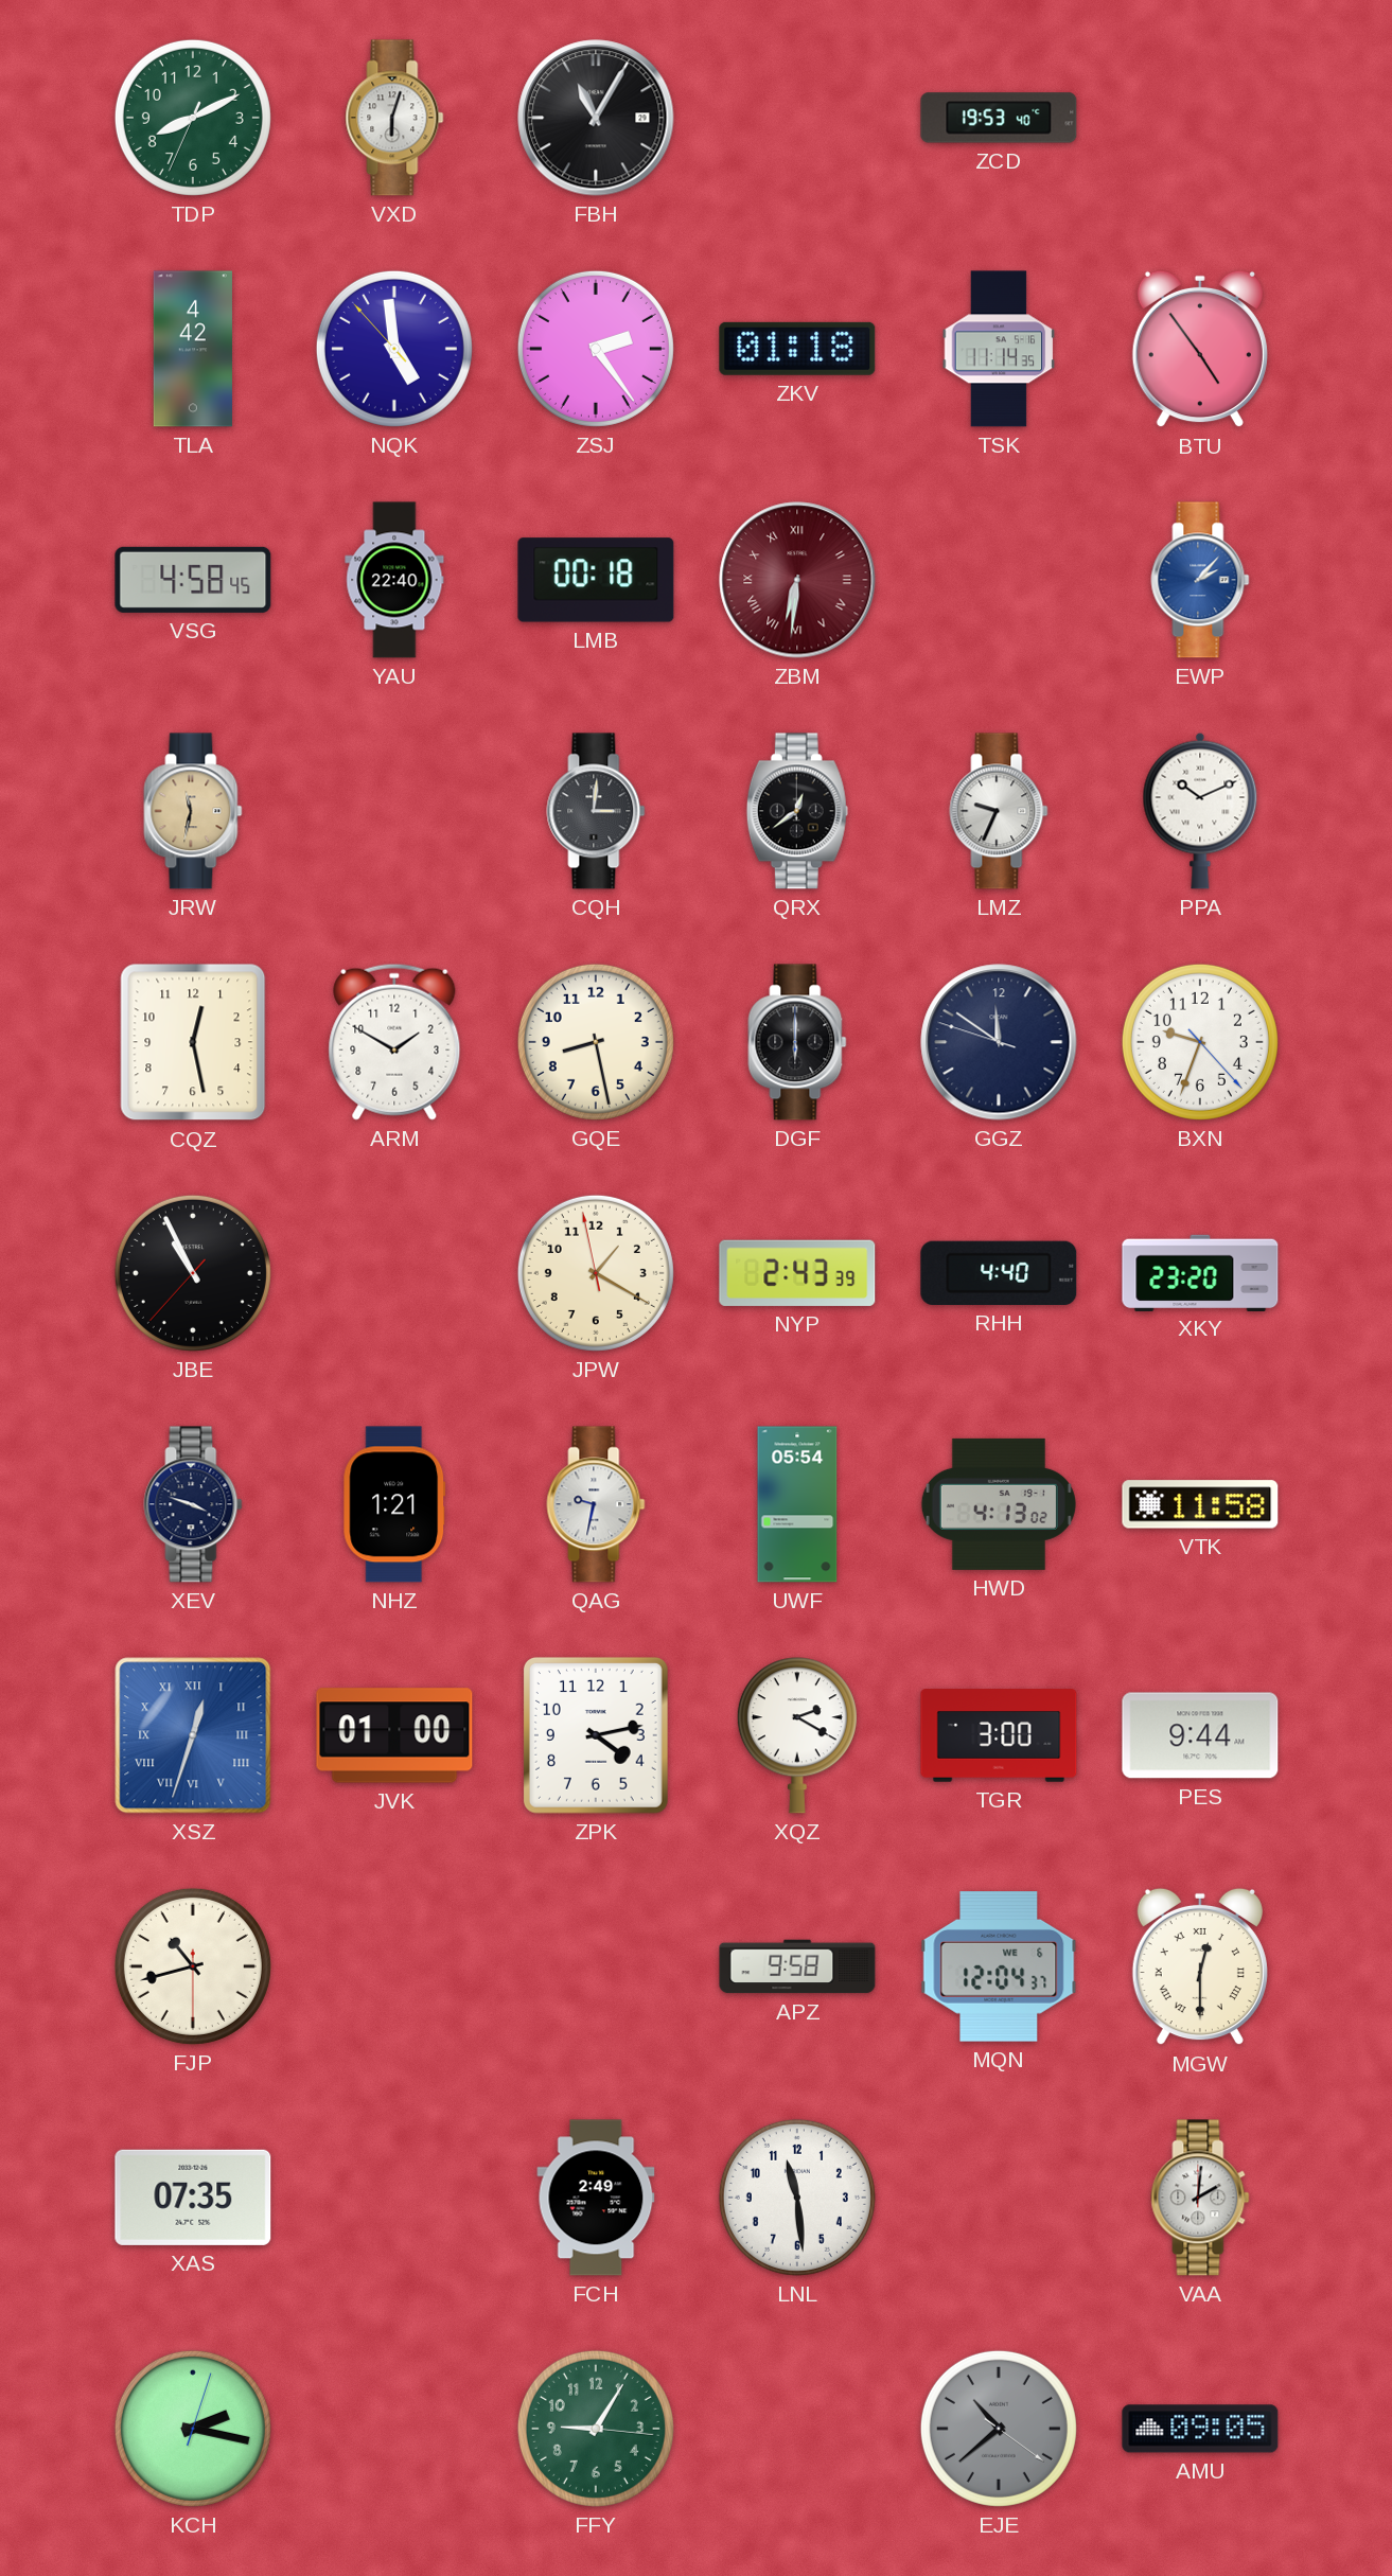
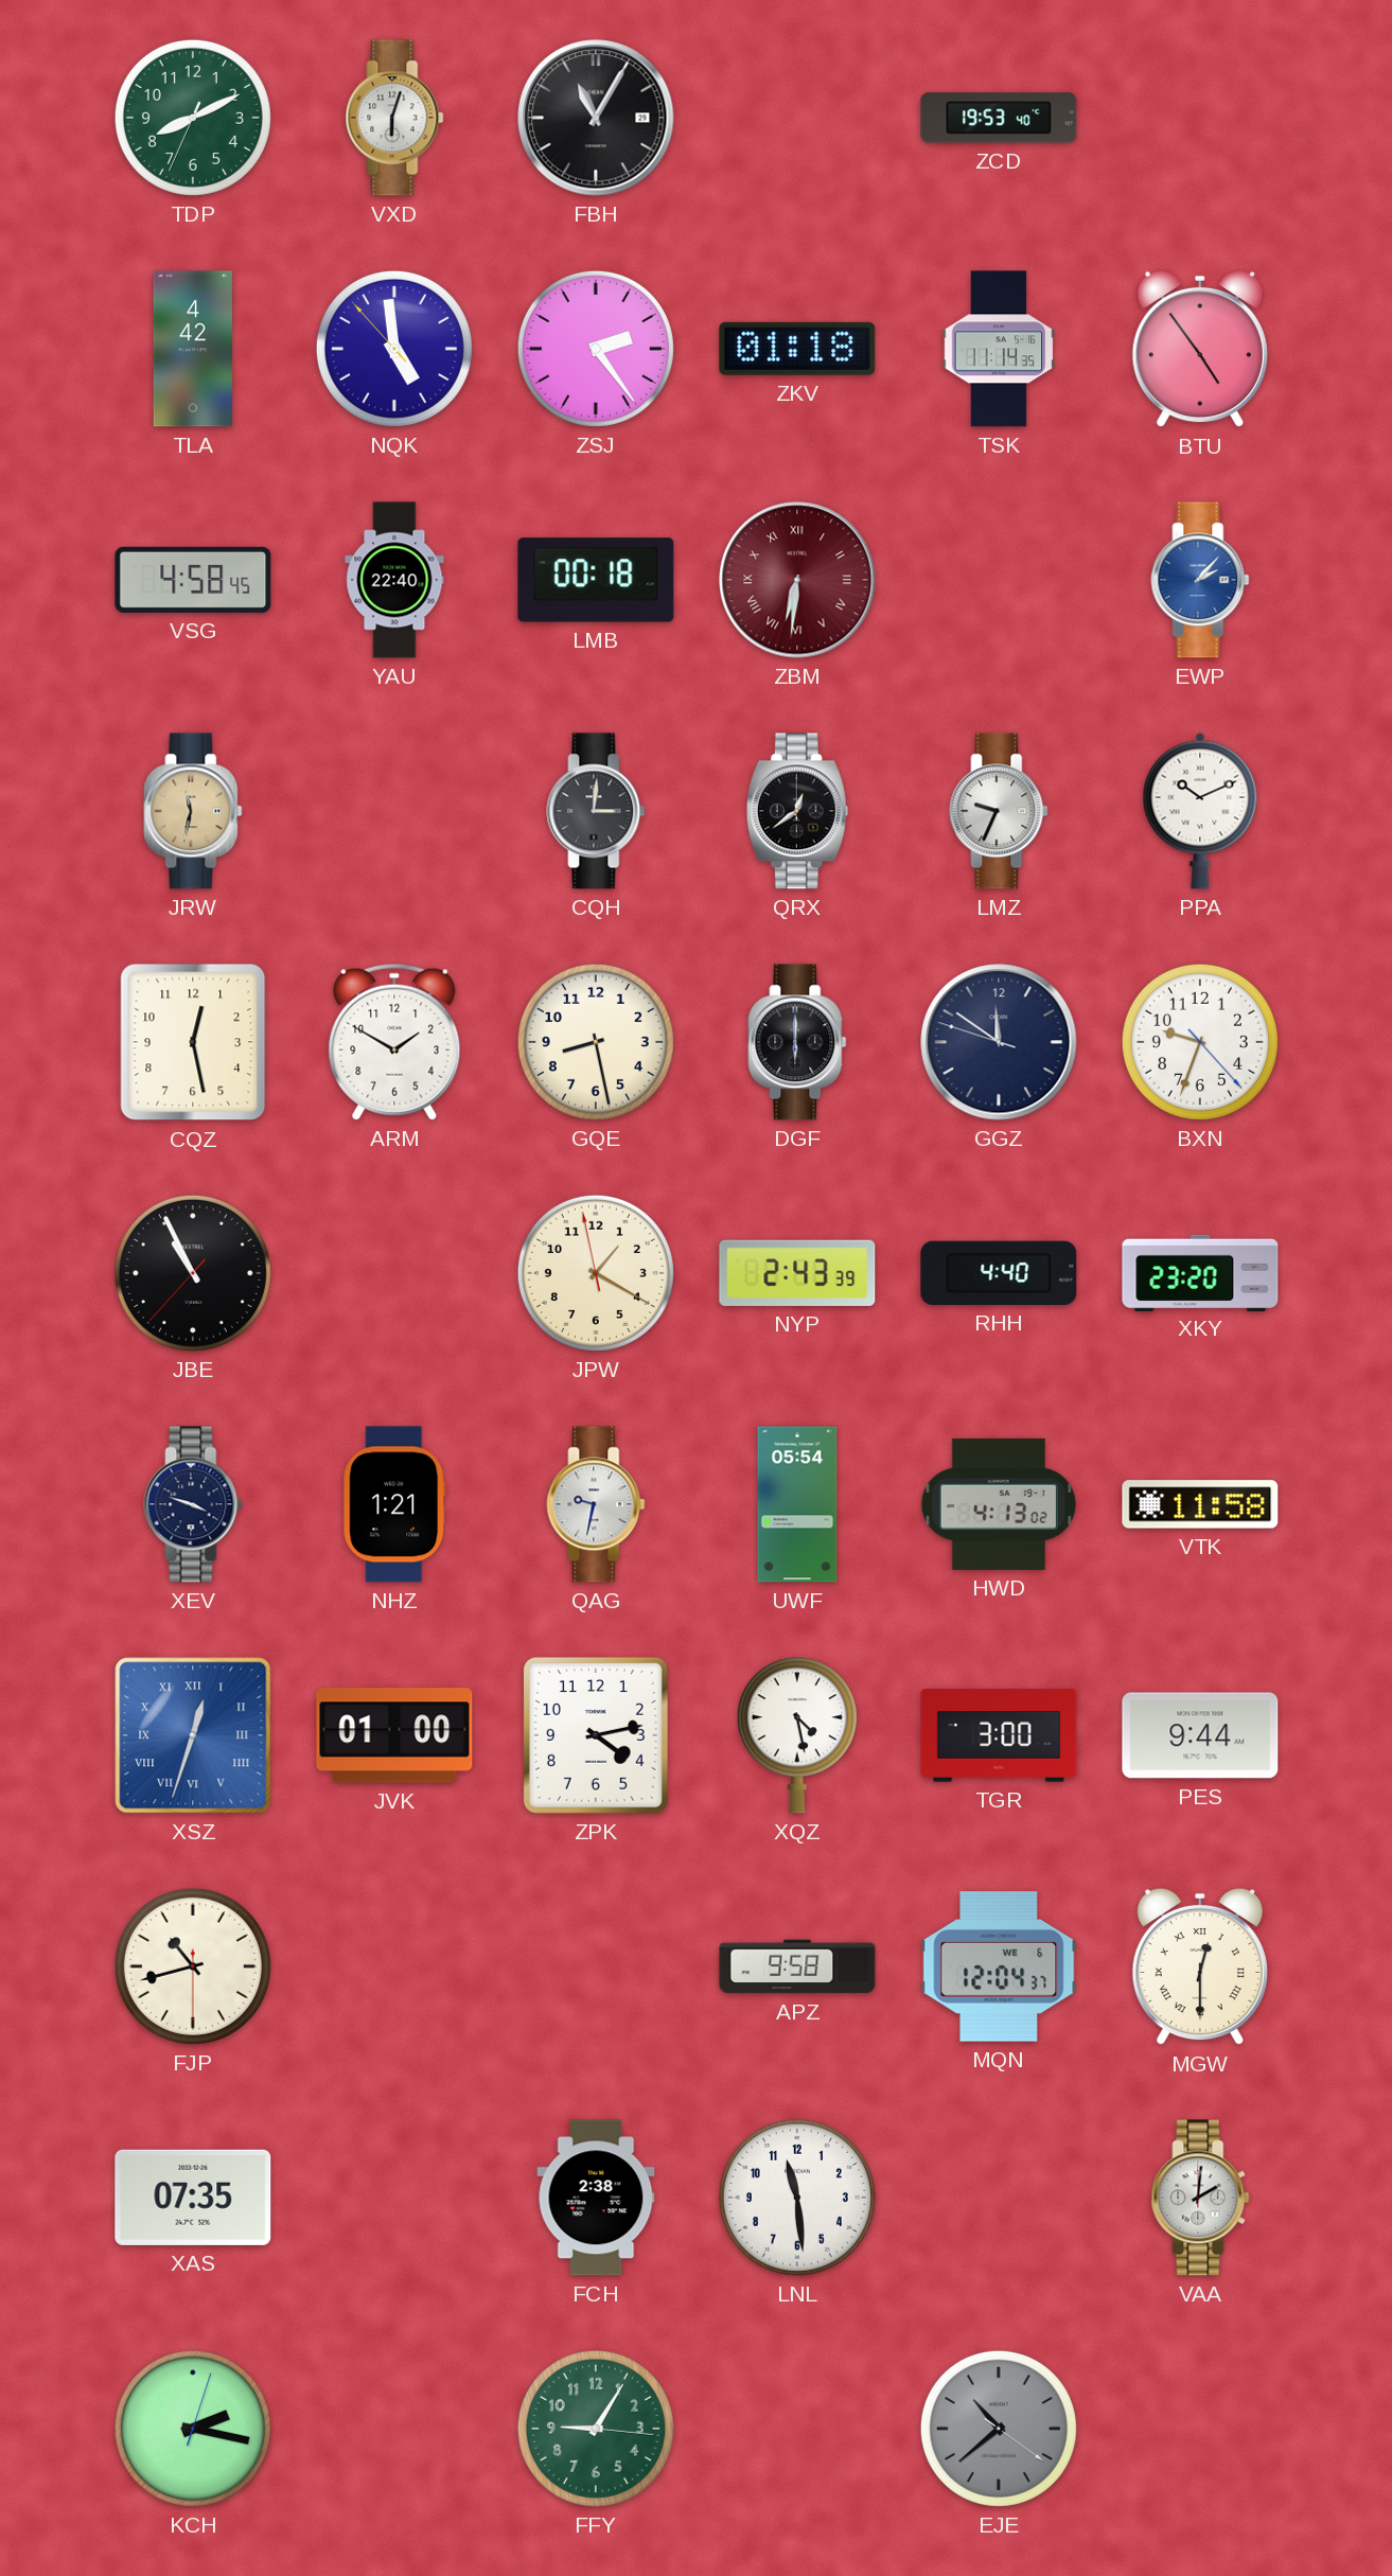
XQZ: 2:20 -> 4:28 (797, 1735)
FCH: 2:49 -> 2:38 (596, 2198)
AMU: 09:05 -> none (1200, 2429)
